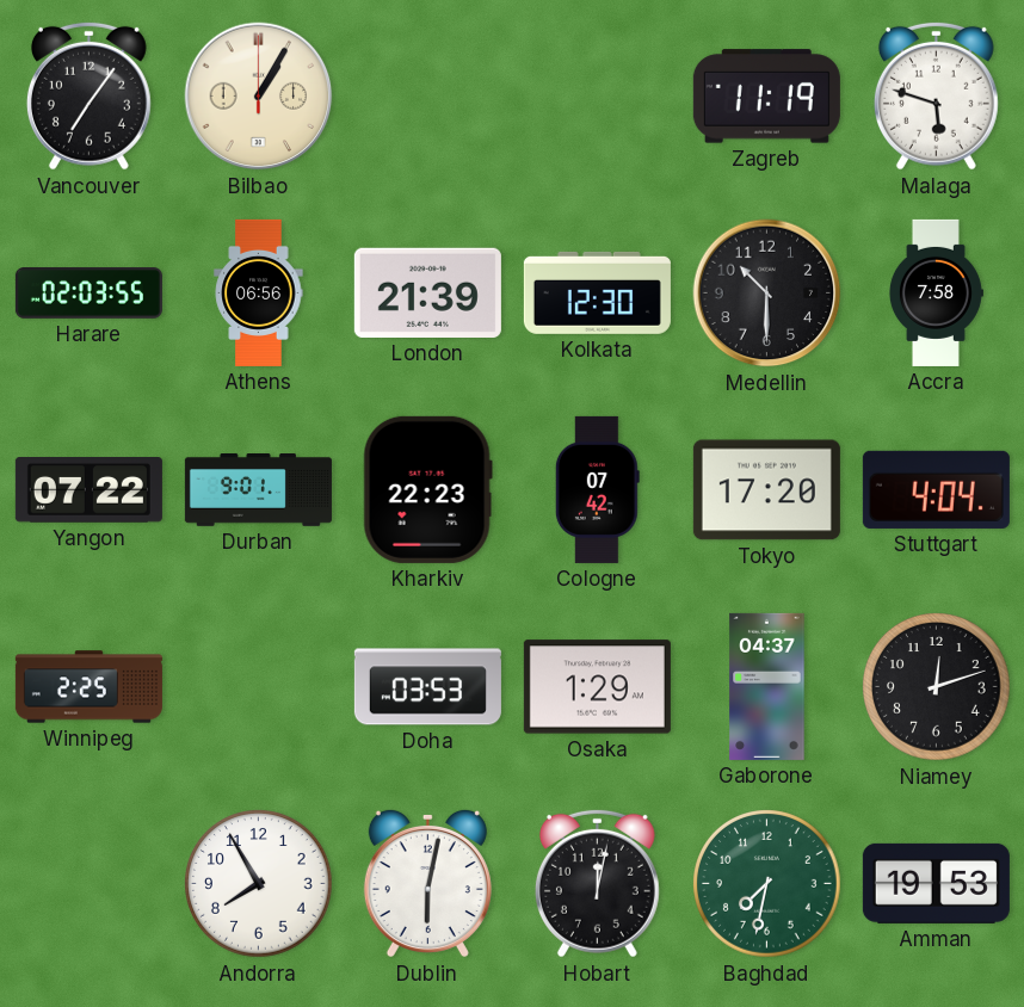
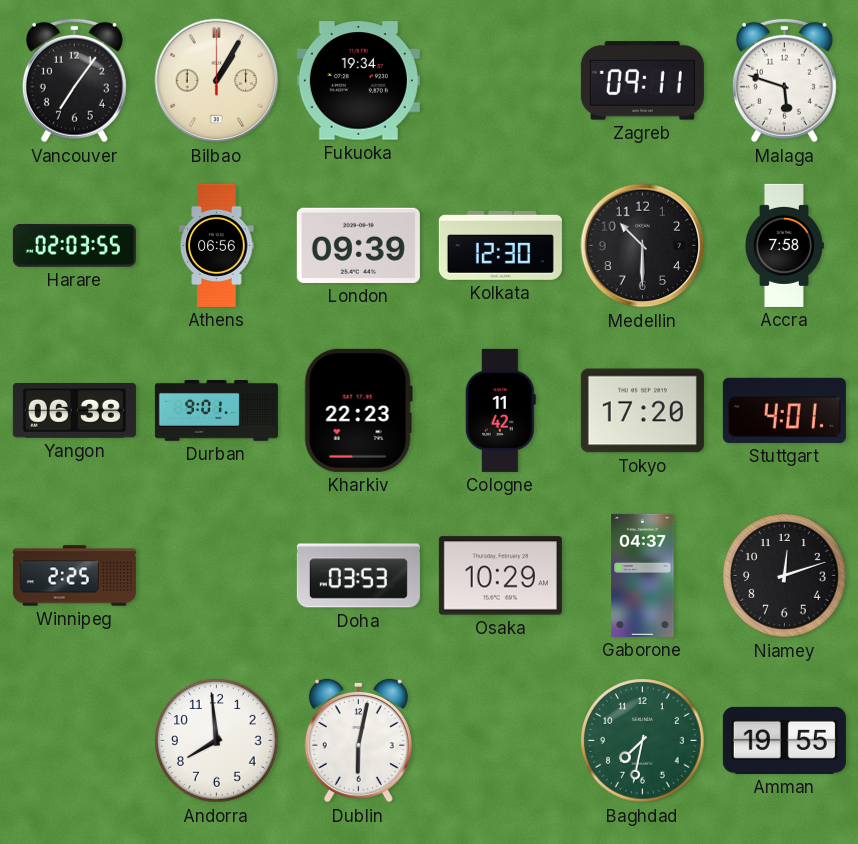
Fukuoka: none -> 19:34 (358, 81)
Zagreb: 11:19 -> 09:11 (642, 81)
London: 21:39 -> 09:39 (358, 245)
Yangon: 07:22 -> 06:38 (74, 411)
Cologne: 07:42 -> 11:42 (500, 410)
Stuttgart: 4:04 -> 4:01 (784, 410)
Osaka: 1:29 -> 10:29 (500, 576)
Andorra: 7:55 -> 7:59 (217, 741)
Hobart: 12:02 -> none (597, 883)
Amman: 19:53 -> 19:55 (784, 740)
